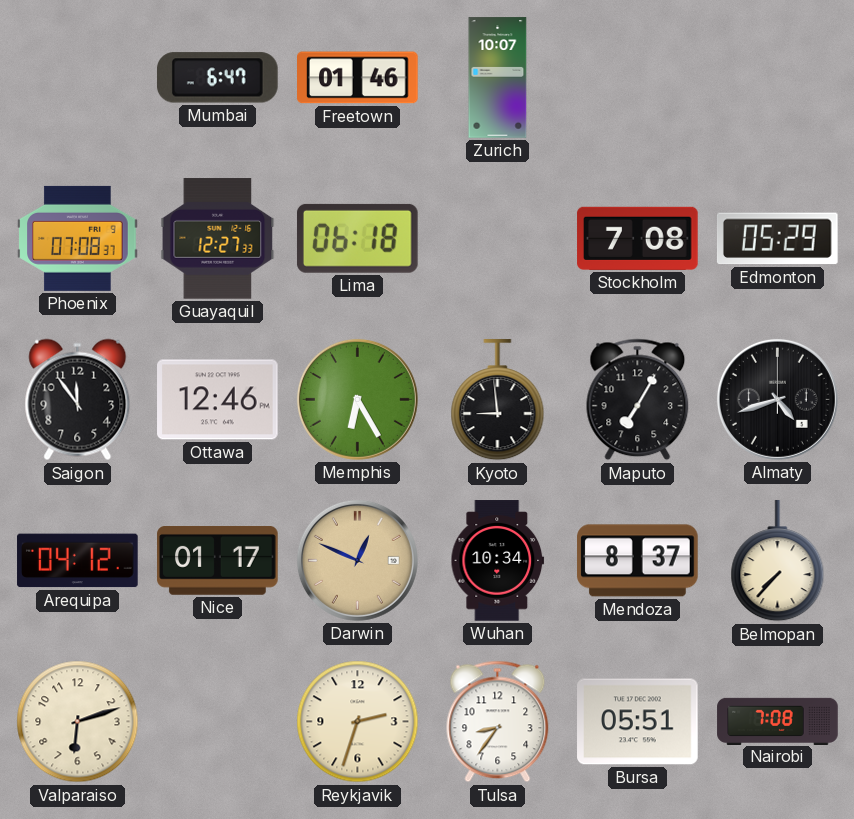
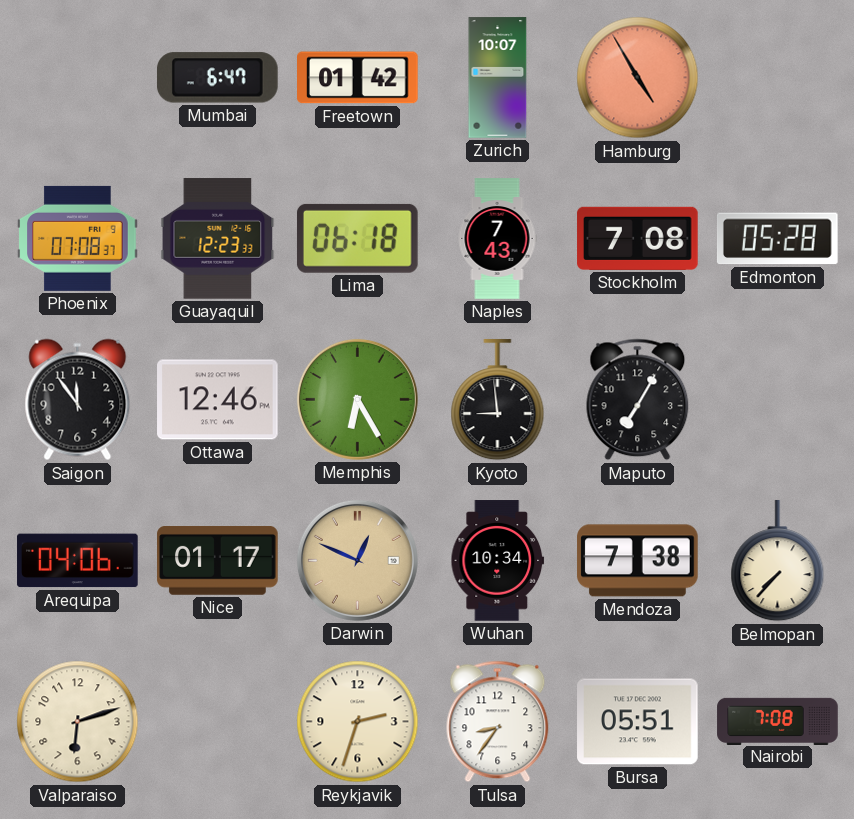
Freetown: 01:46 -> 01:42 (358, 78)
Hamburg: none -> 4:55 (638, 78)
Guayaquil: 12:27 -> 12:23 (218, 239)
Naples: none -> 7:43 (497, 239)
Edmonton: 05:29 -> 05:28 (777, 239)
Almaty: 4:42 -> none (777, 399)
Arequipa: 04:12 -> 04:06 (78, 561)
Mendoza: 8:37 -> 7:38 (638, 561)
